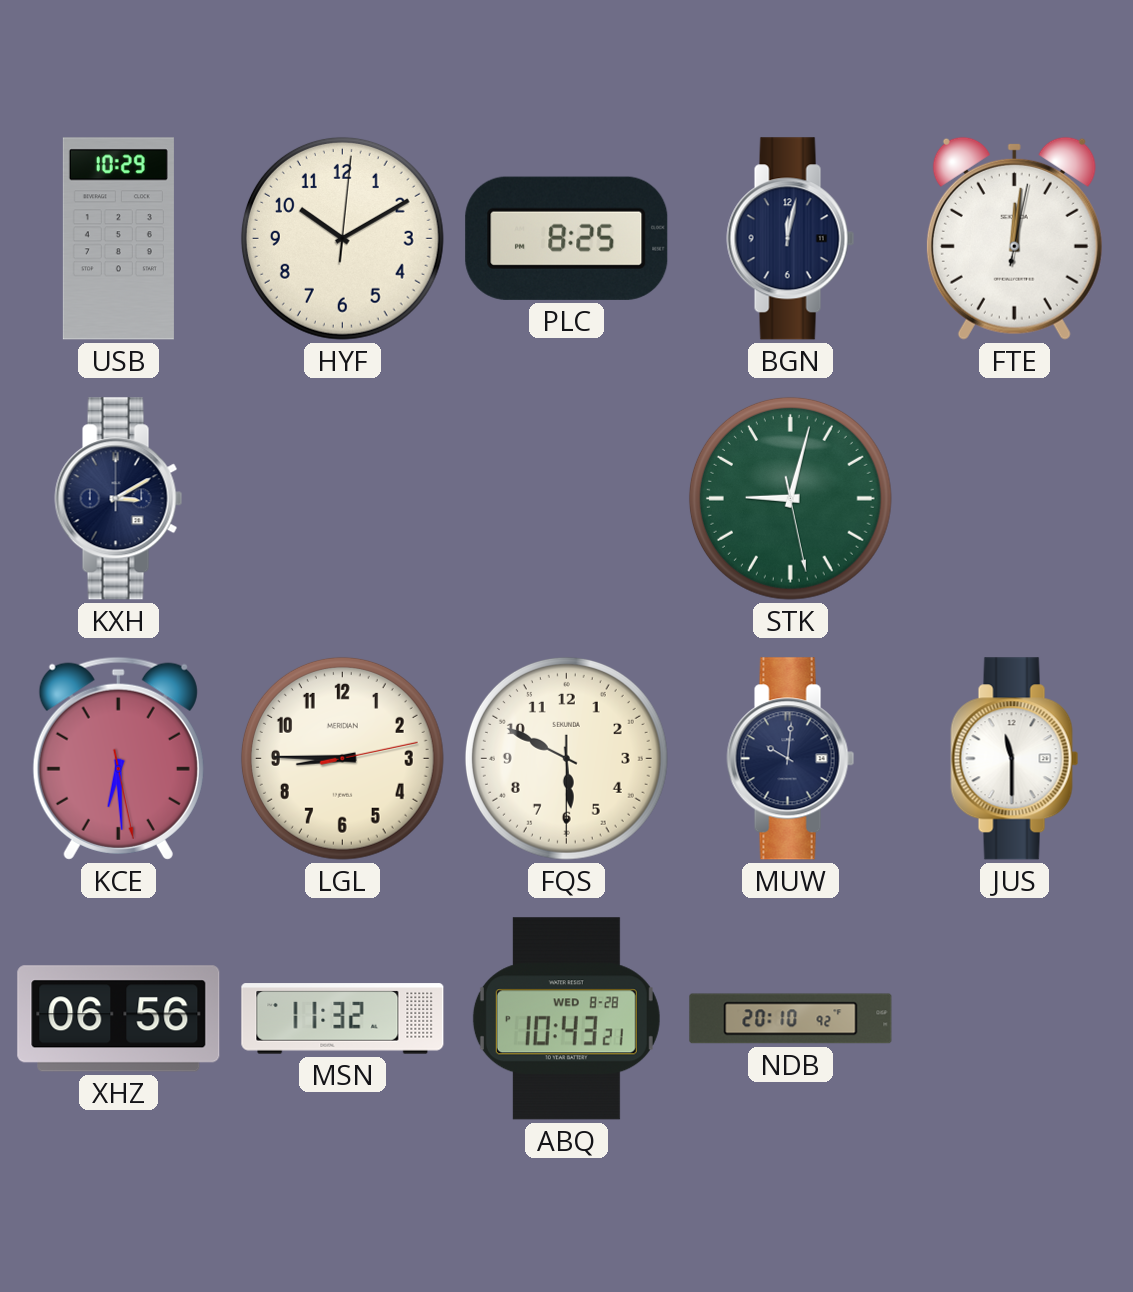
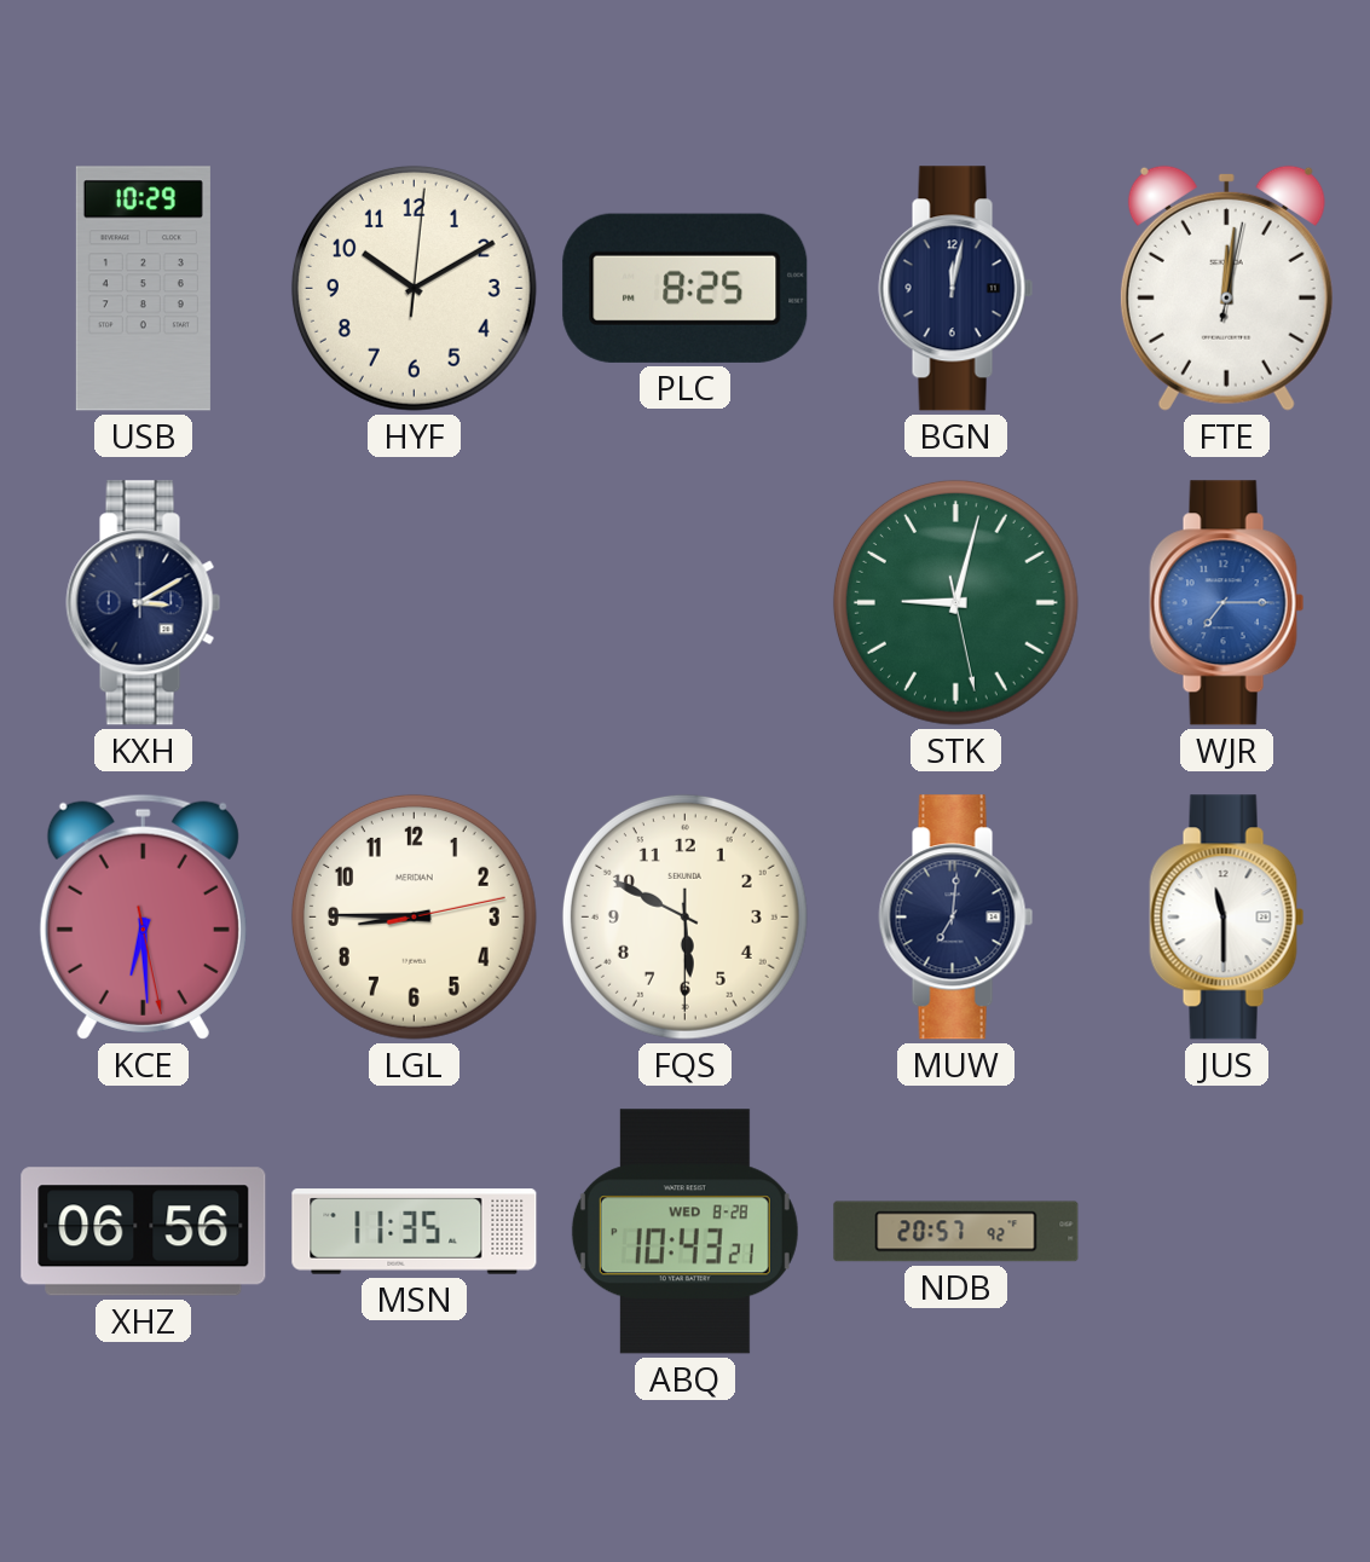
WJR: none -> 7:15 (1227, 603)
MUW: 10:01 -> 7:01 (956, 918)
MSN: 11:32 -> 11:35 (415, 1232)
NDB: 20:10 -> 20:57 (956, 1232)
